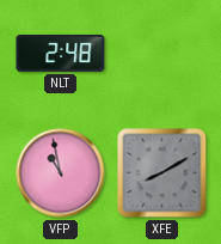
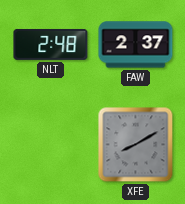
FAW: none -> 2:37 (136, 45)
VFP: 10:58 -> none (61, 173)
